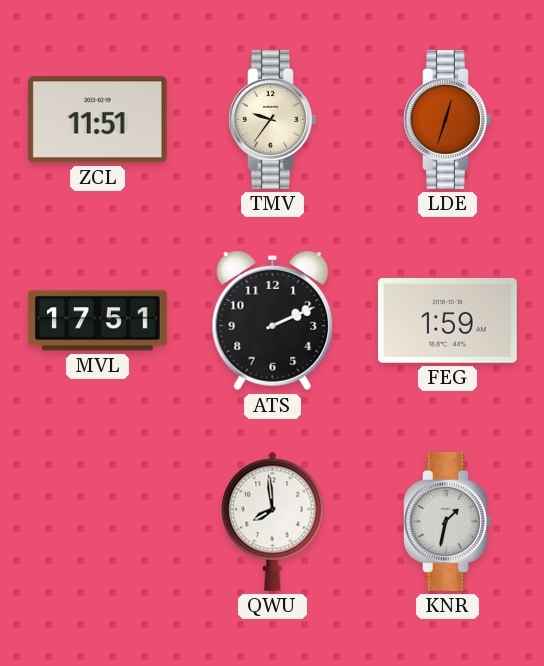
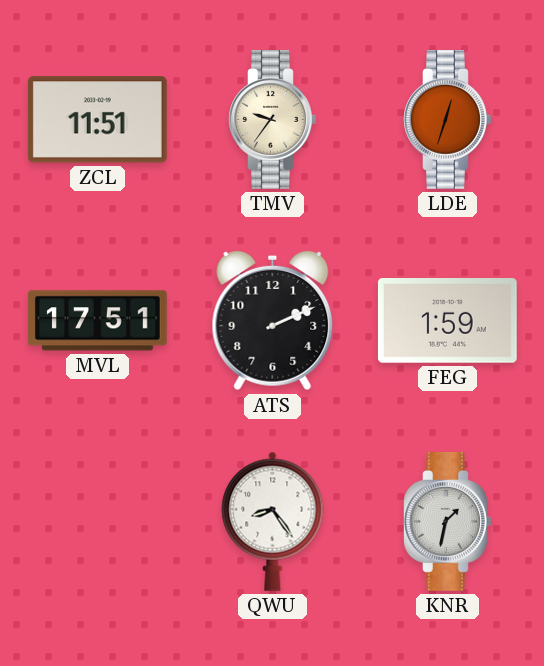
QWU: 7:59 -> 8:24 (273, 521)
